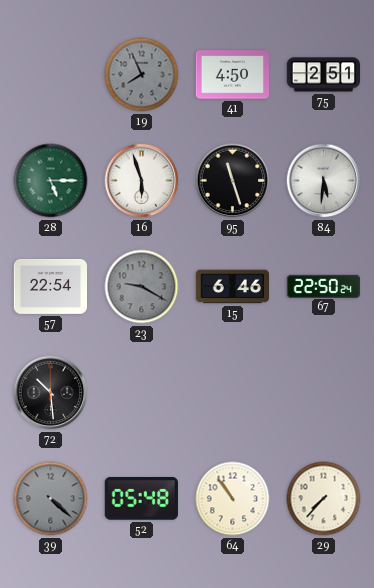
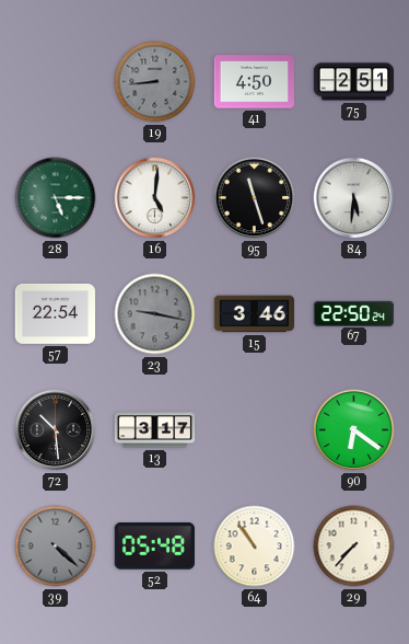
19: 7:56 -> 8:44 (155, 82)
16: 5:57 -> 5:01 (155, 198)
23: 9:20 -> 9:17 (155, 314)
15: 6:46 -> 3:46 (254, 314)
13: none -> 3:17 (155, 430)
90: none -> 6:21 (354, 430)
